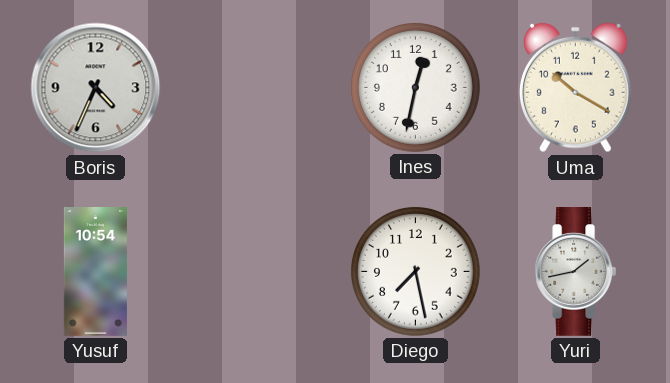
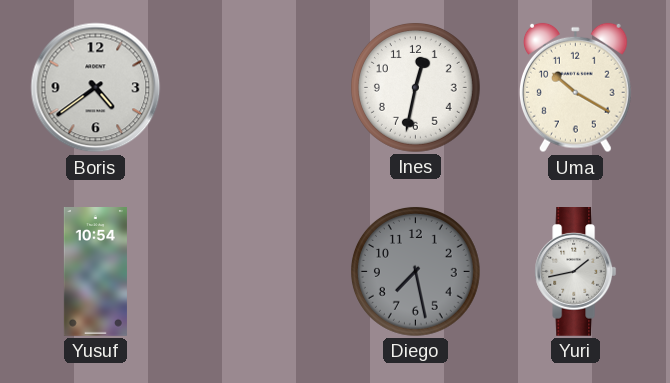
Boris: 4:34 -> 4:39 (96, 88)
Diego dial: white -> grey (415, 271)
